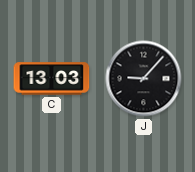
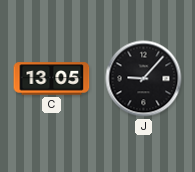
C: 13:03 -> 13:05 (52, 79)
